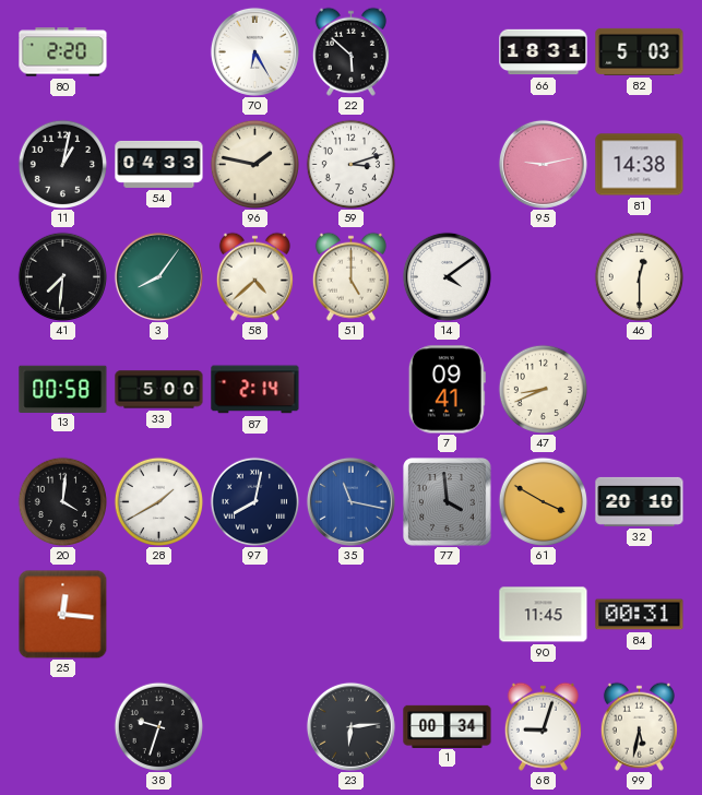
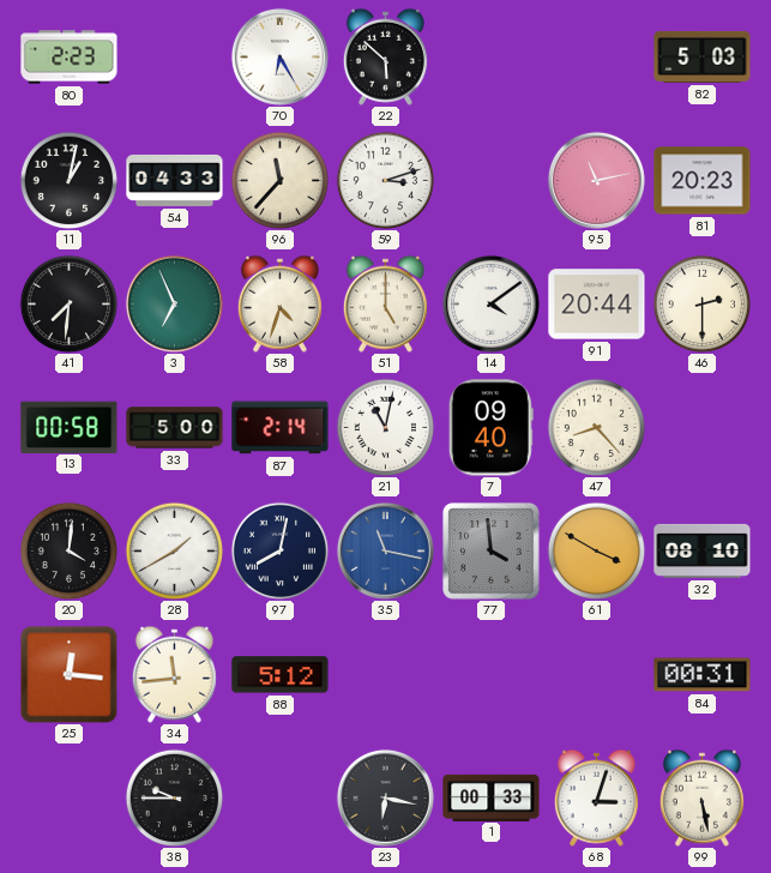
80: 2:20 -> 2:23 (70, 58)
66: 18:31 -> none (544, 52)
96: 1:47 -> 11:37 (279, 180)
95: 9:13 -> 11:13 (596, 180)
81: 14:38 -> 20:23 (703, 181)
3: 8:06 -> 6:56 (174, 303)
58: 4:38 -> 4:33 (279, 303)
91: none -> 20:44 (597, 305)
46: 12:30 -> 2:30 (701, 303)
21: none -> 11:02 (385, 427)
7: 09:41 -> 09:40 (490, 428)
47: 8:41 -> 8:23 (596, 427)
32: 20:10 -> 08:10 (703, 550)
34: none -> 11:44 (174, 674)
88: none -> 5:12 (281, 675)
90: 11:45 -> none (544, 615)
38: 9:33 -> 9:45 (174, 797)
23: 6:14 -> 6:17 (385, 797)
1: 00:34 -> 00:33 (492, 797)
68: 9:03 -> 3:03 (596, 797)
99: 5:32 -> 5:28 (701, 797)
